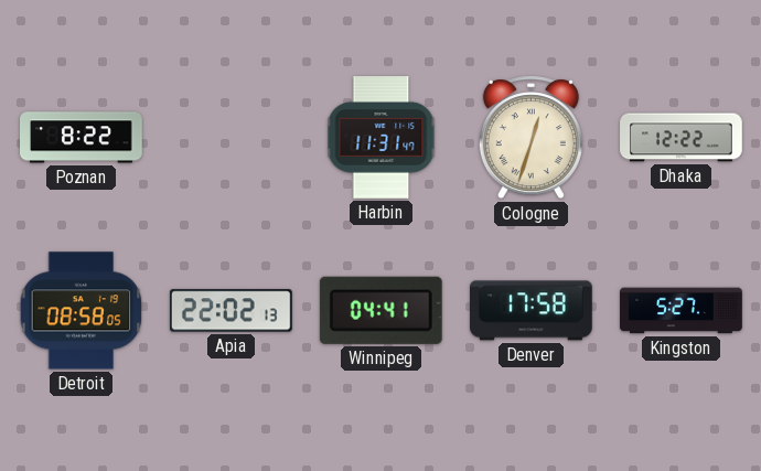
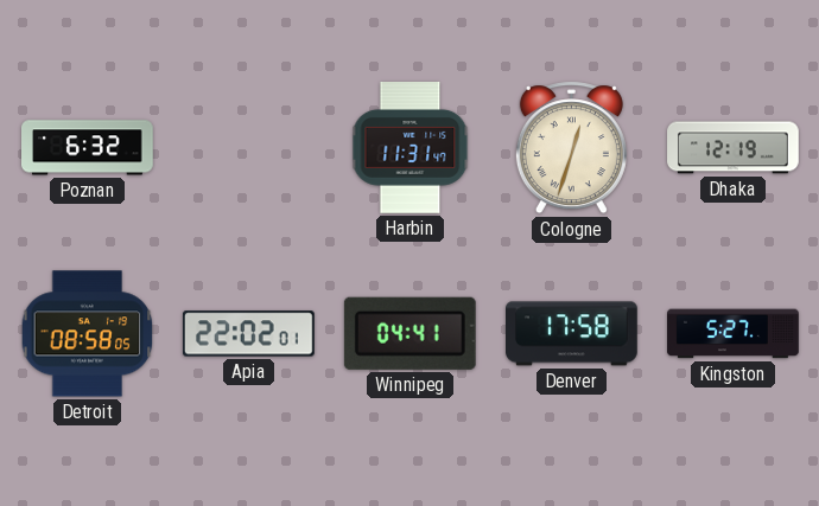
Poznan: 8:22 -> 6:32 (88, 148)
Dhaka: 12:22 -> 12:19 (734, 148)
Apia: 22:02:13 -> 22:02:01 (248, 334)
